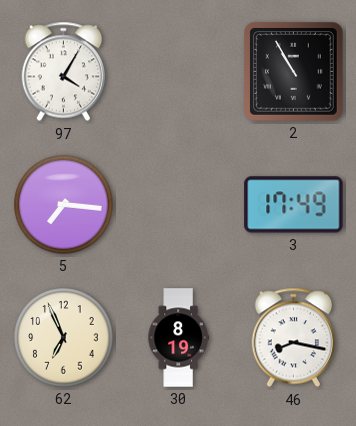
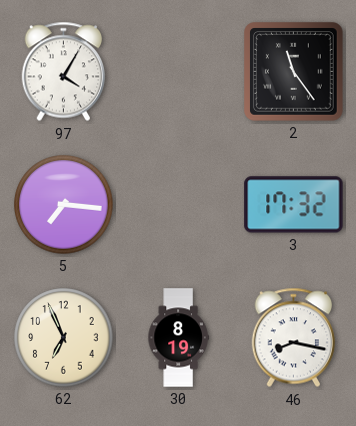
2: 10:55 -> 11:24 (294, 72)
3: 17:49 -> 17:32 (294, 205)
